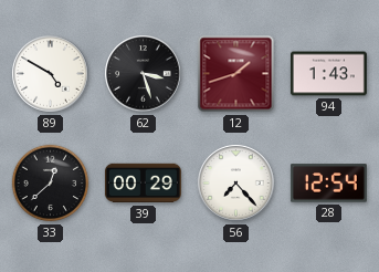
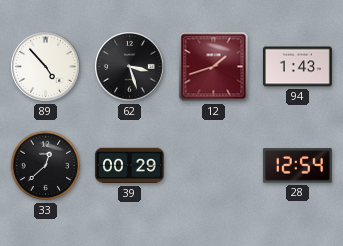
89: 4:50 -> 4:53 (46, 67)
56: 7:23 -> none (236, 184)
